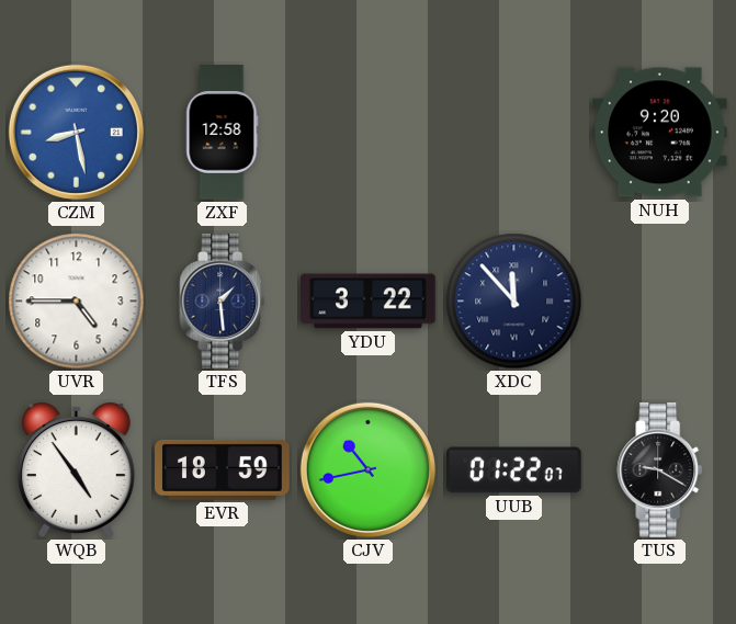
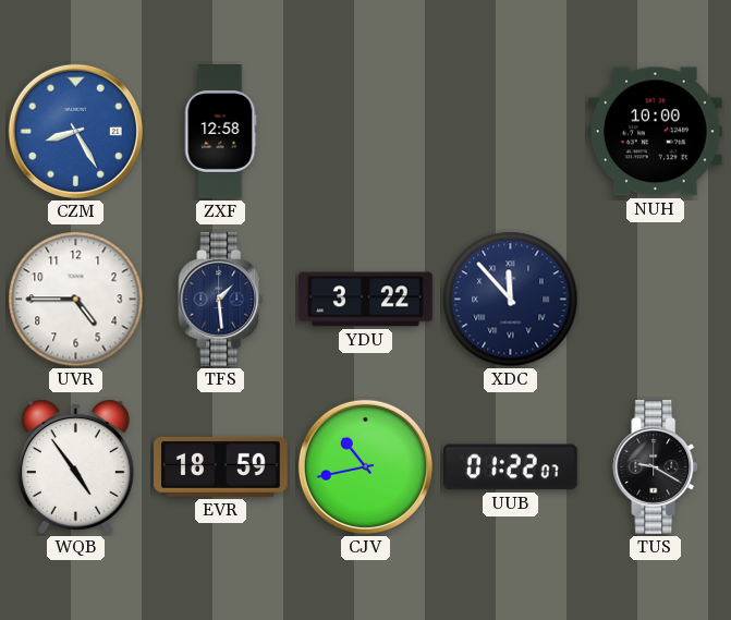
CZM: 8:28 -> 8:25 (75, 131)
NUH: 9:20 -> 10:00 (656, 132)
